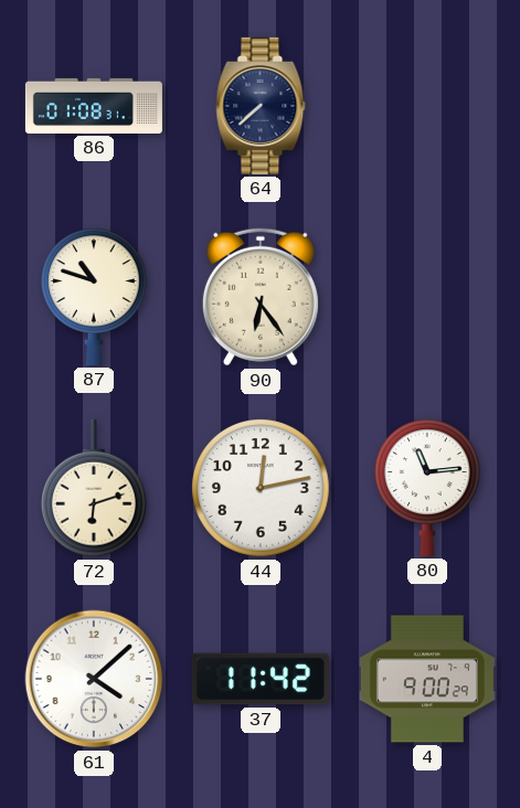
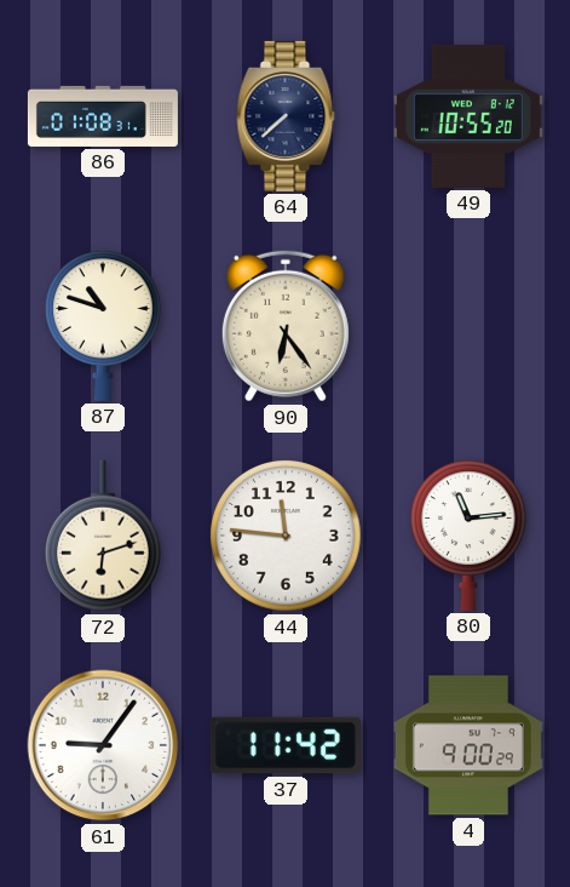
49: none -> 10:55 (468, 116)
44: 12:13 -> 11:46 (286, 536)
61: 4:08 -> 9:06 (103, 745)
